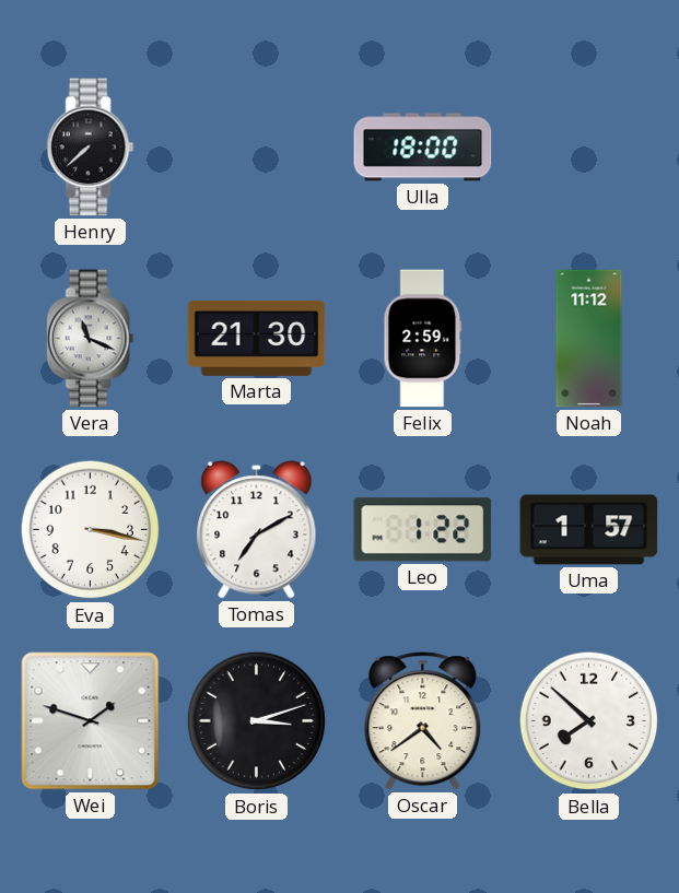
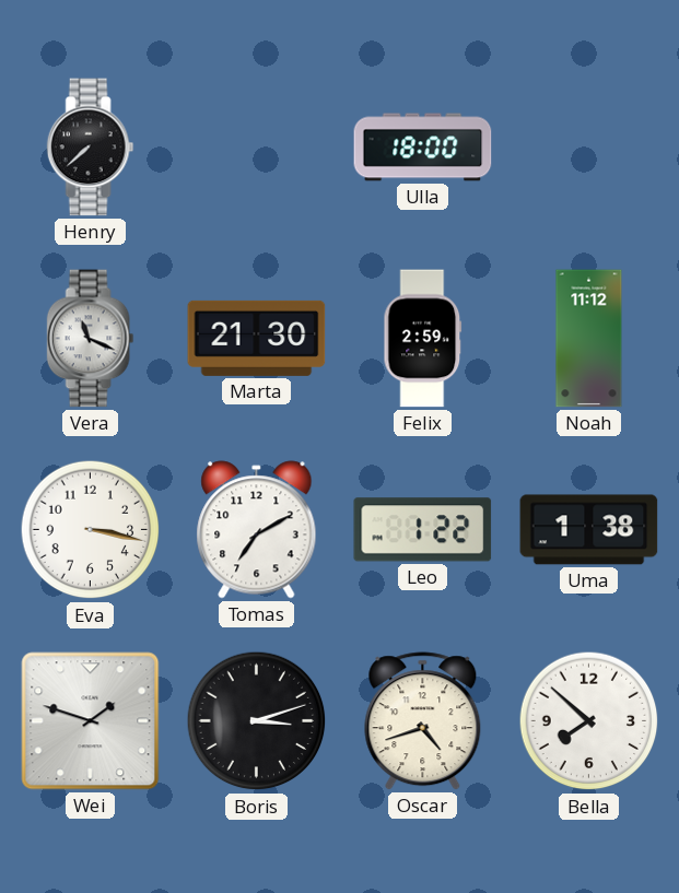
Uma: 1:57 -> 1:38 (589, 530)
Oscar: 4:39 -> 4:42 (423, 721)
